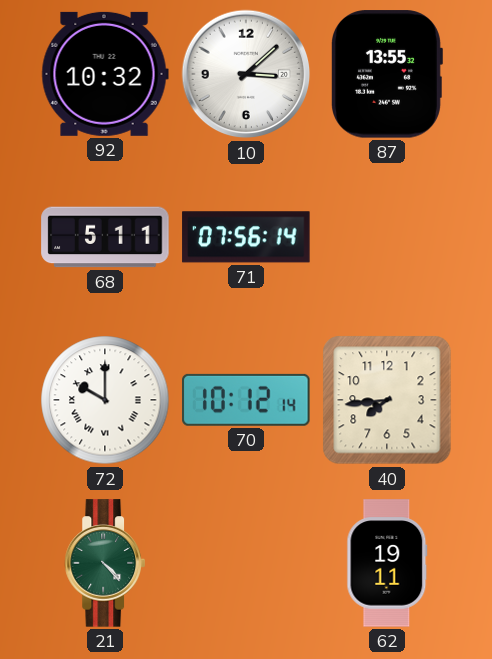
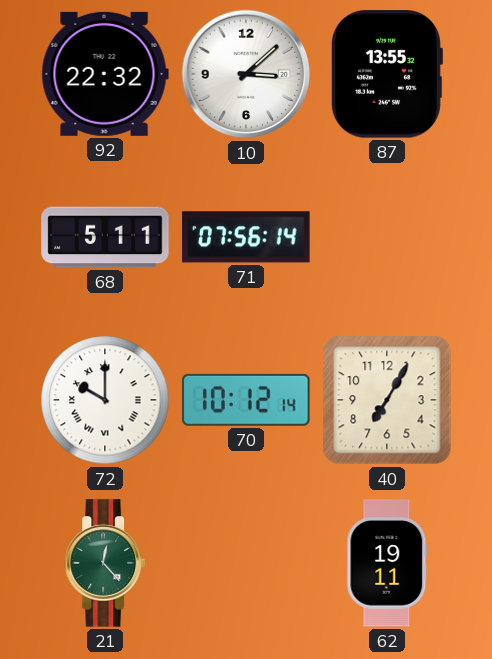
92: 10:32 -> 22:32 (105, 74)
40: 7:44 -> 7:05 (387, 400)
21: 4:23 -> 12:23 (105, 563)
